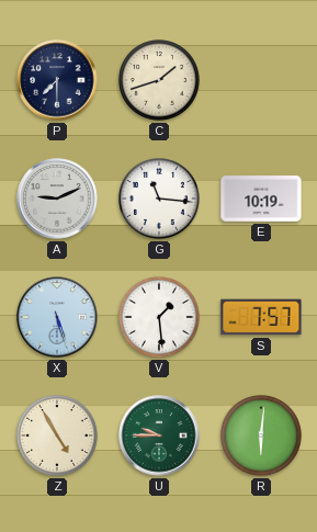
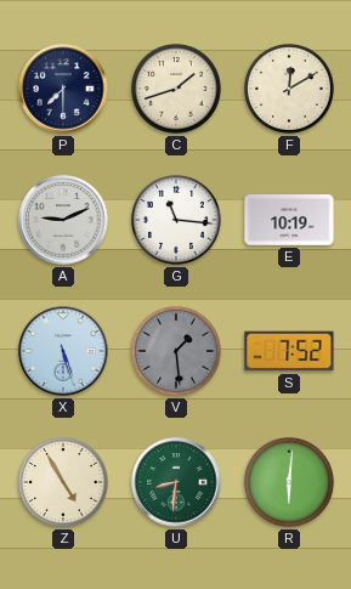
F: none -> 12:10 (290, 90)
V dial: white -> grey (177, 352)
S: 7:57 -> 7:52 (289, 351)
U: 9:45 -> 8:31 (176, 482)
